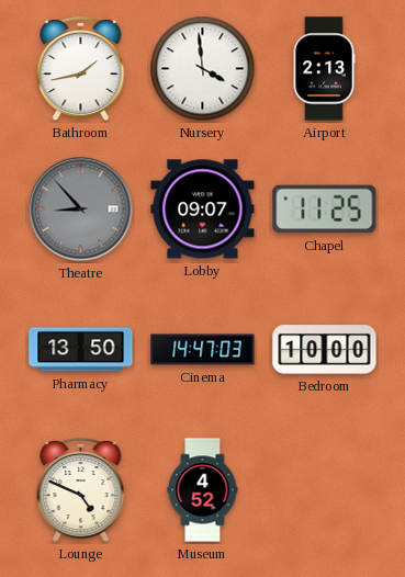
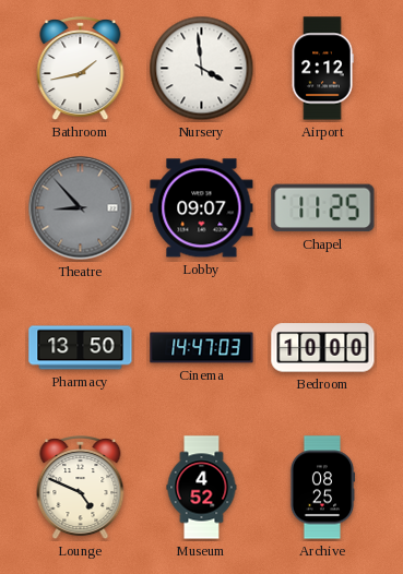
Airport: 2:13 -> 2:12 (322, 69)
Archive: none -> 08:25 (322, 488)
